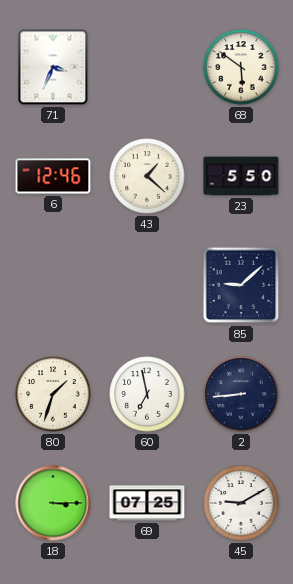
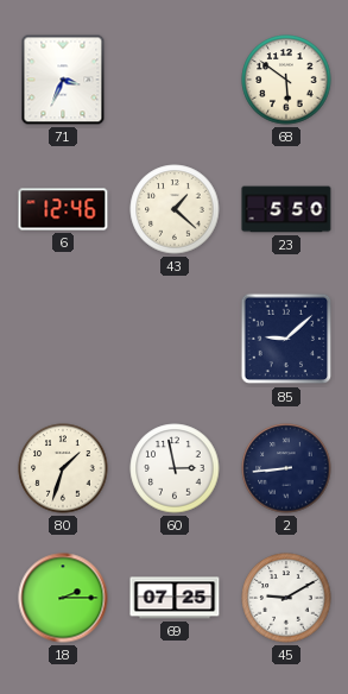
60: 6:58 -> 2:58 (175, 468)
18: 3:15 -> 2:15 (63, 598)
